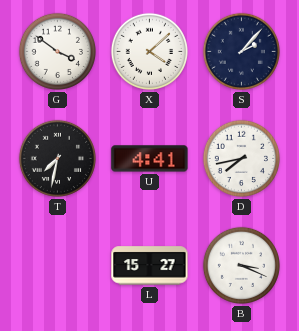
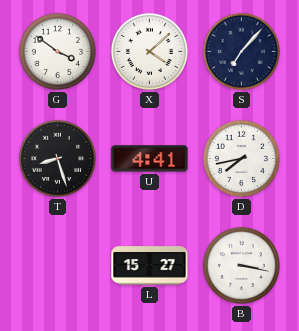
S: 2:07 -> 7:07 (241, 51)
T: 7:32 -> 8:27 (57, 158)
B: 3:19 -> 3:17 (241, 265)
